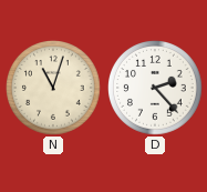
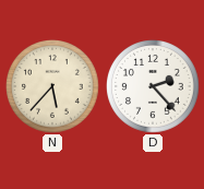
N: 11:03 -> 5:37 (53, 87)
